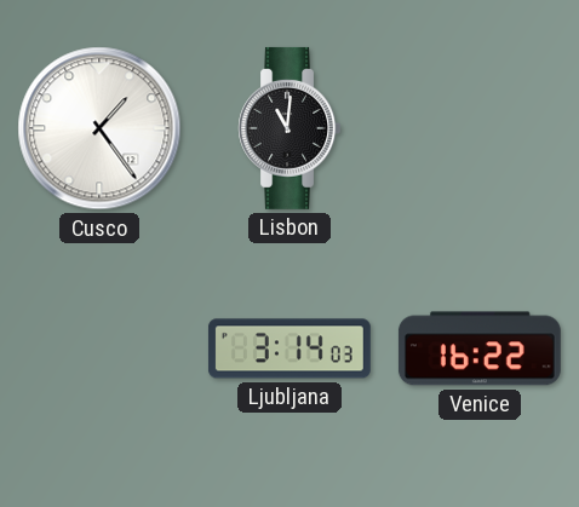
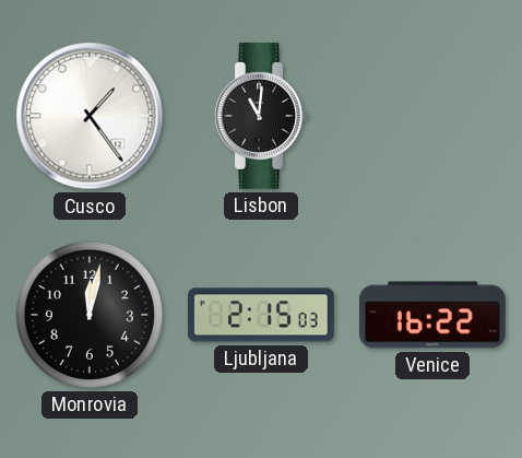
Monrovia: none -> 12:02 (90, 315)
Ljubljana: 3:14 -> 2:15 (261, 315)
